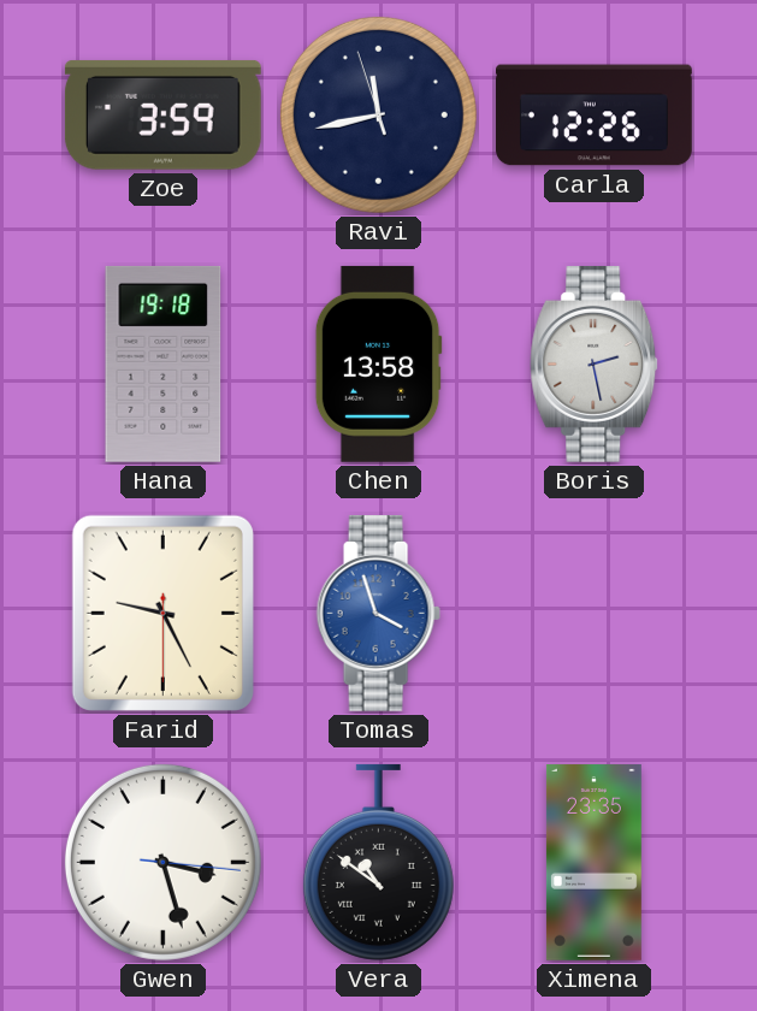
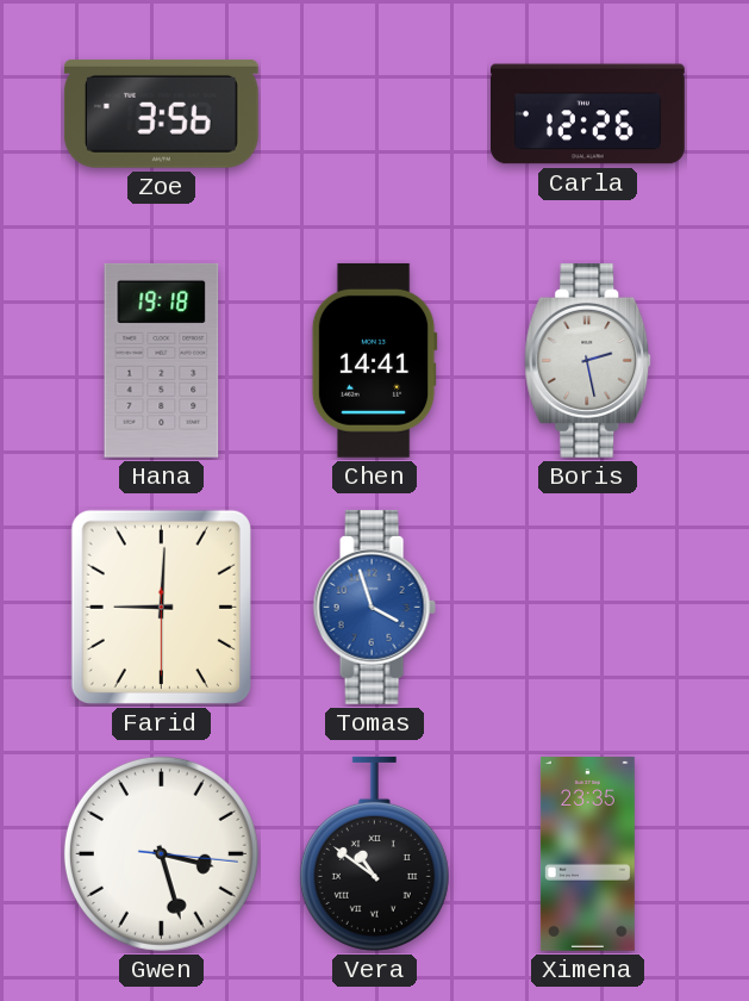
Zoe: 3:59 -> 3:56 (161, 113)
Ravi: 11:42 -> none (378, 114)
Chen: 13:58 -> 14:41 (374, 360)
Farid: 9:25 -> 9:00 (161, 607)
